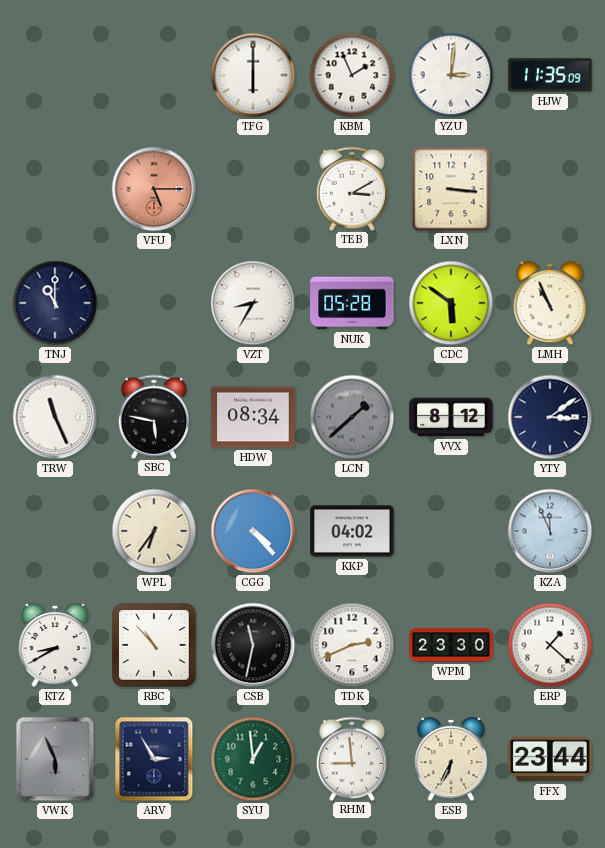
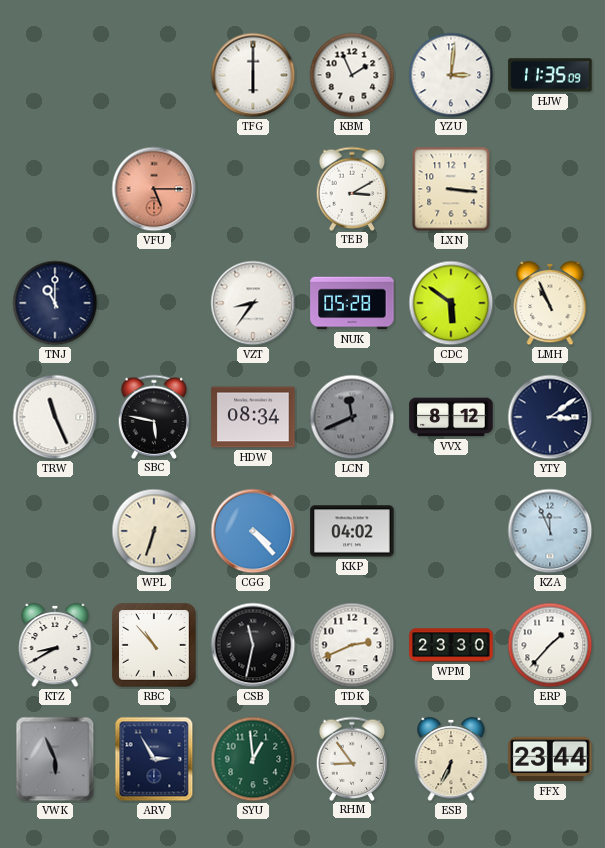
VZT: 8:35 -> 8:36 (253, 303)
LCN: 1:38 -> 11:41 (352, 417)
WPL: 6:36 -> 6:33 (154, 531)
ERP: 1:22 -> 1:37 (550, 645)
RHM: 8:59 -> 8:54 (352, 758)
